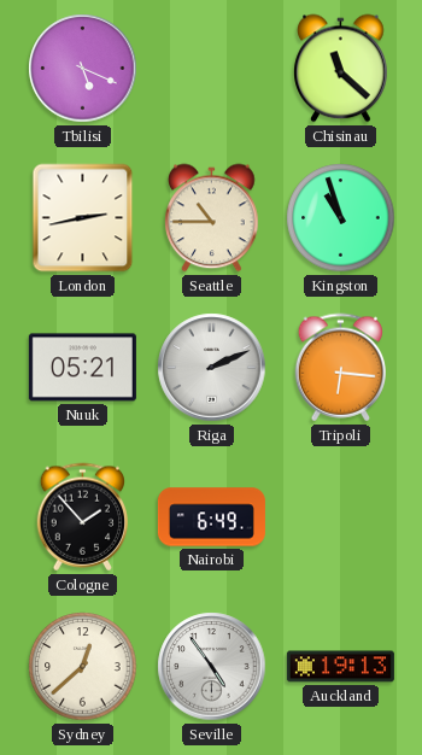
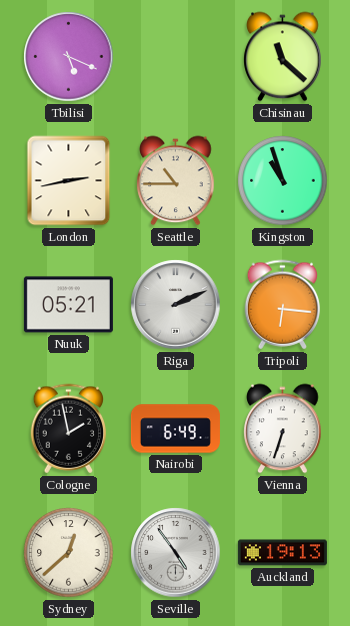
Cologne: 1:53 -> 1:58 (69, 429)
Vienna: none -> 6:33 (283, 429)
